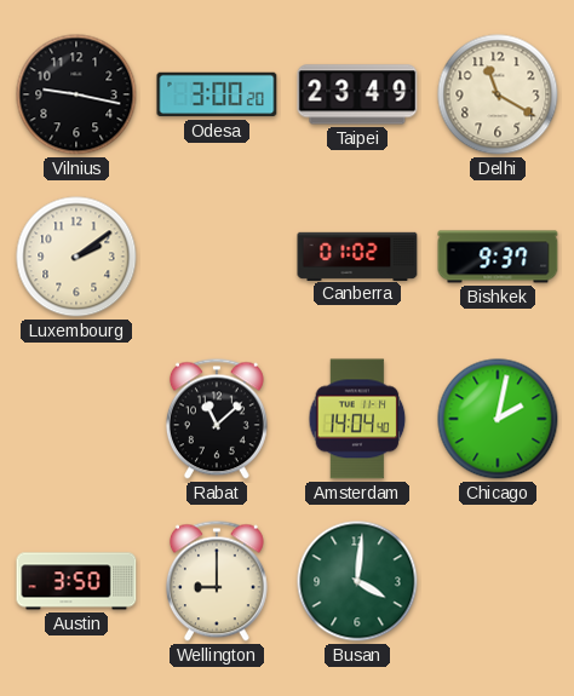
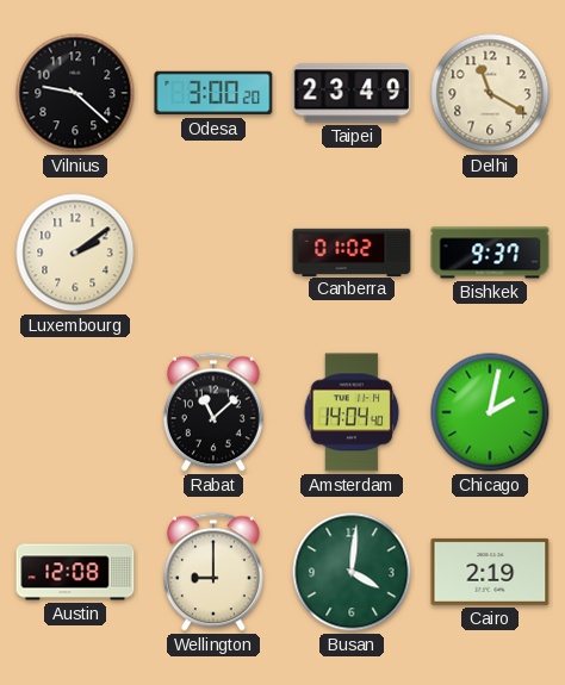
Vilnius: 9:17 -> 9:22 (75, 93)
Austin: 3:50 -> 12:08 (75, 572)
Cairo: none -> 2:19 (490, 572)
